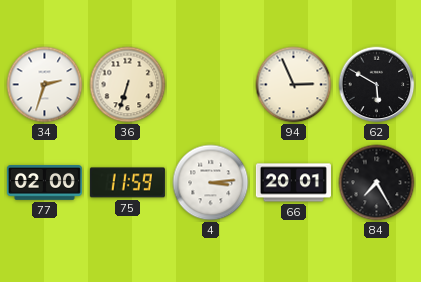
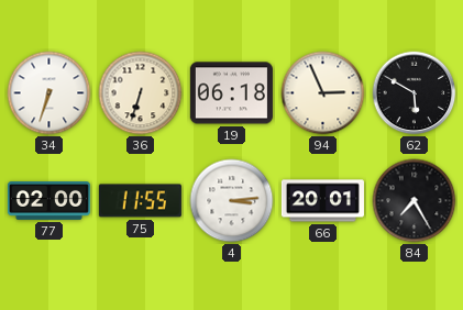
34: 2:33 -> 6:33 (49, 93)
19: none -> 06:18 (231, 93)
75: 11:59 -> 11:55 (140, 201)
